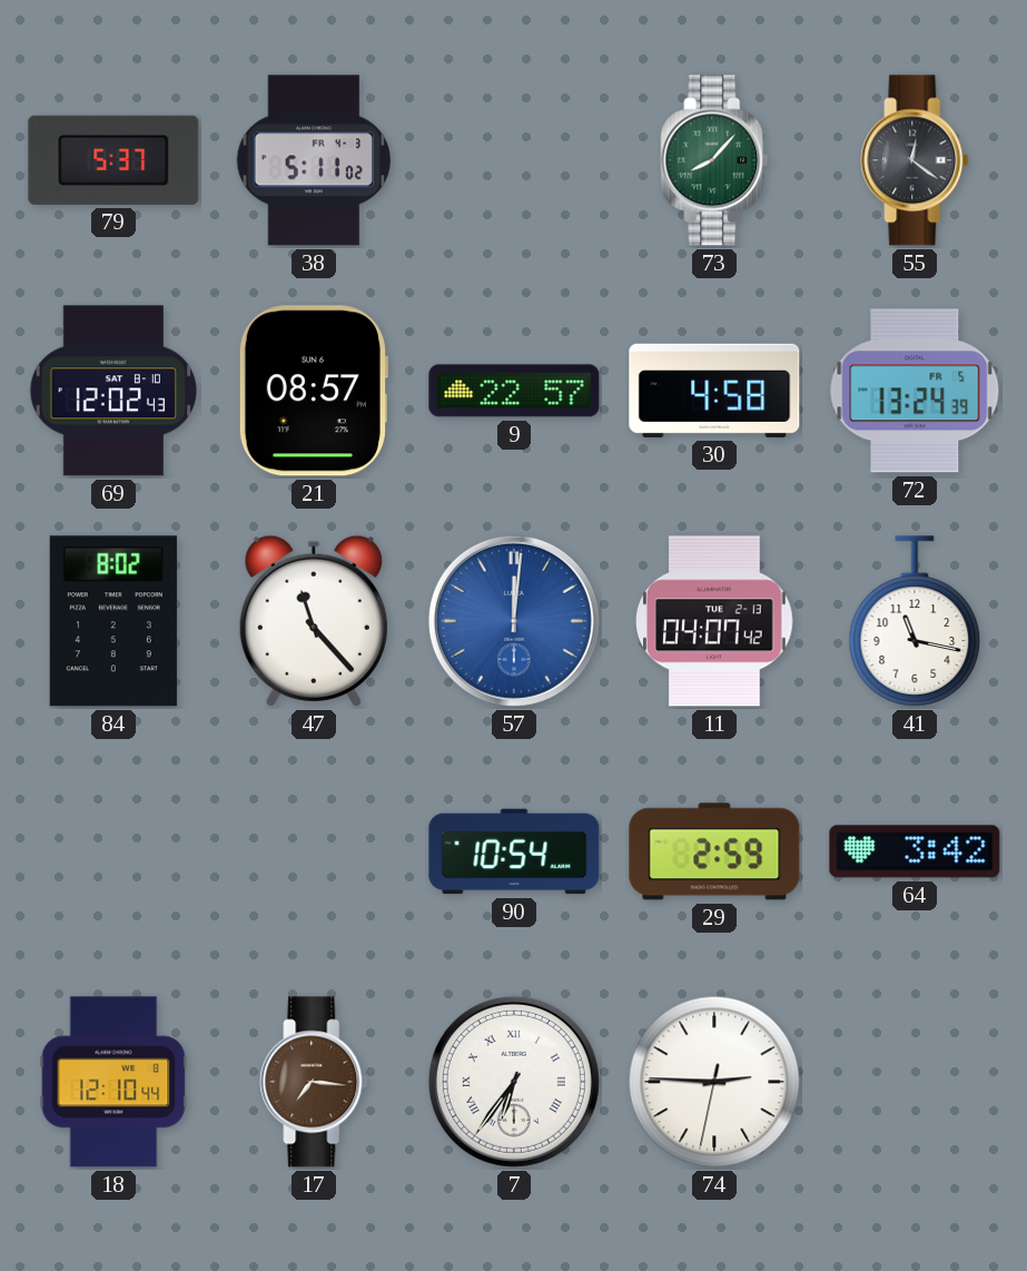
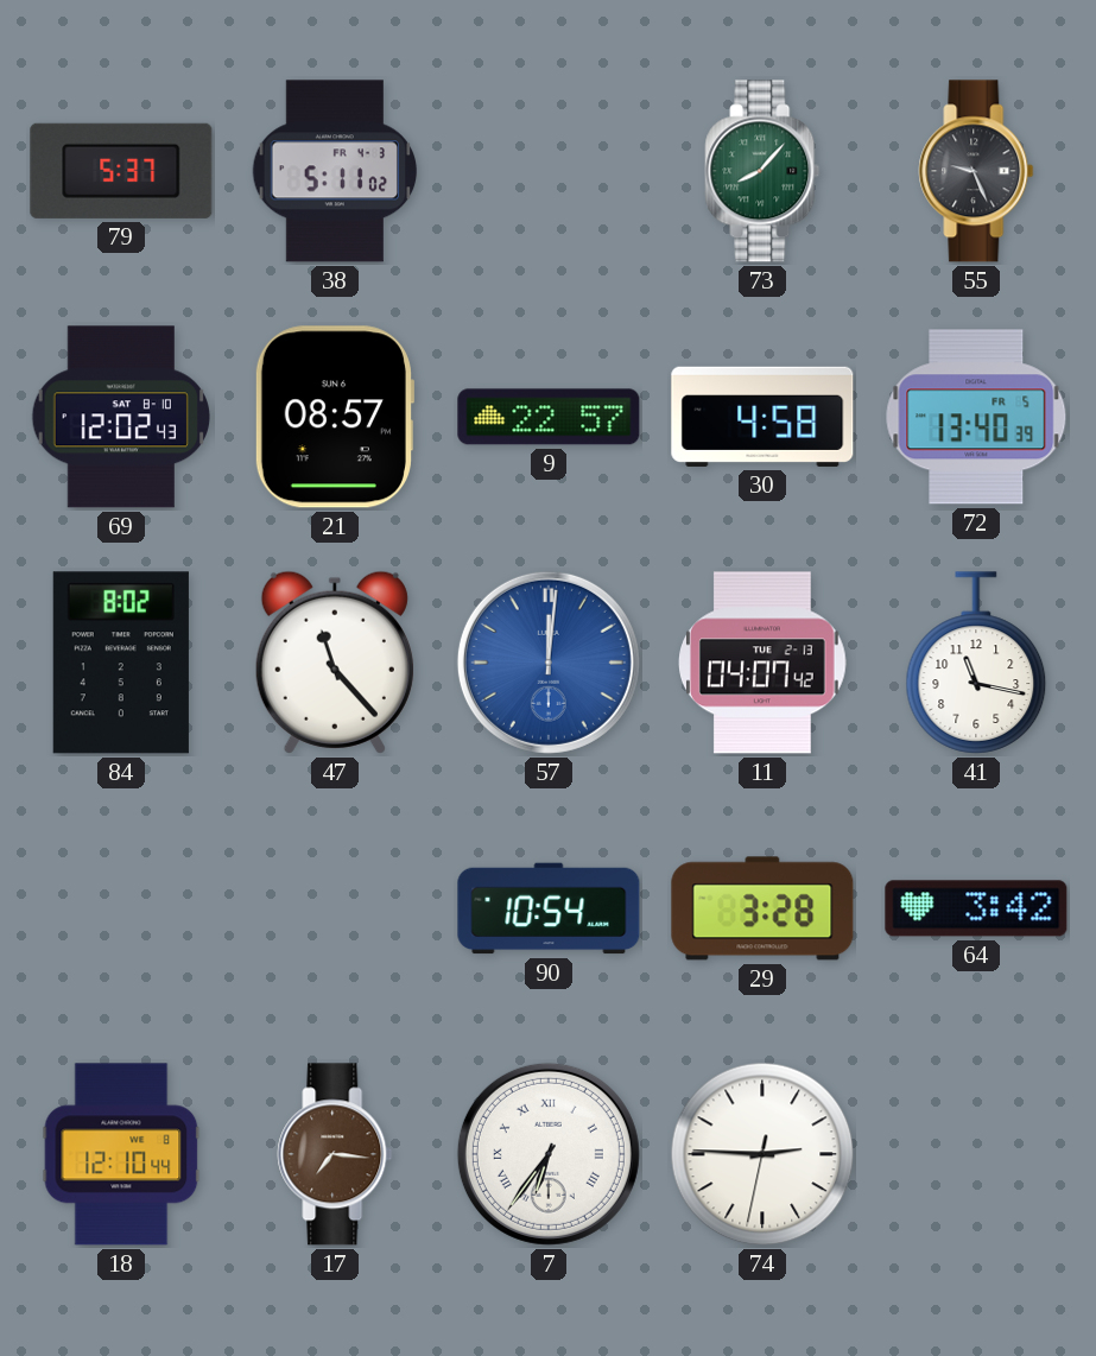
55: 12:21 -> 9:26 (976, 171)
72: 13:24 -> 13:40 (976, 417)
29: 2:59 -> 3:28 (762, 908)
